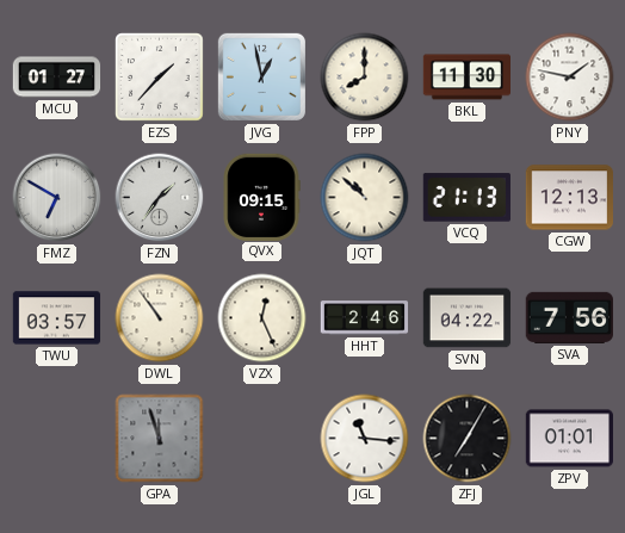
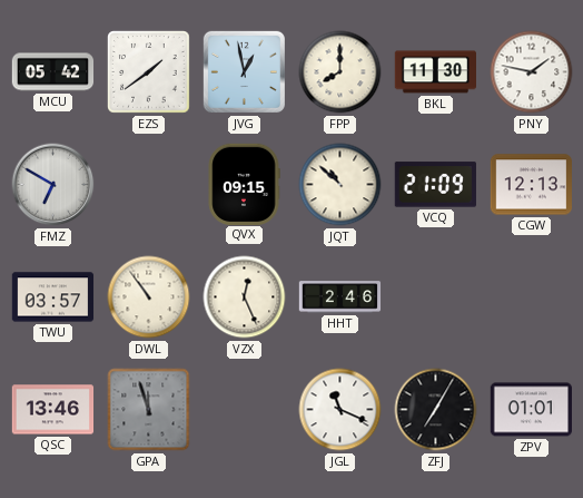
MCU: 01:27 -> 05:42 (53, 72)
EZS: 1:37 -> 1:39 (149, 72)
FZN: 1:36 -> none (160, 198)
VCQ: 21:13 -> 21:09 (435, 185)
SVN: 04:22 -> none (468, 318)
SVA: 7:56 -> none (569, 317)
QSC: none -> 13:46 (53, 410)
JGL: 11:16 -> 11:19 (340, 410)
